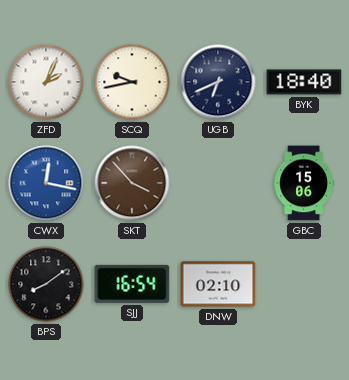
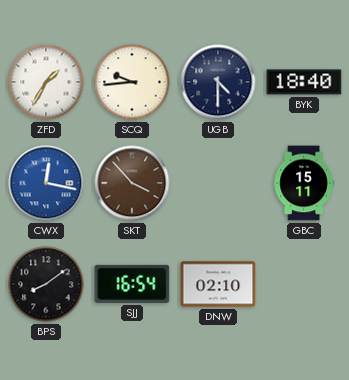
ZFD: 2:04 -> 1:35 (46, 82)
SCQ: 9:43 -> 9:44 (132, 82)
UGB: 6:41 -> 4:30 (218, 82)
GBC: 15:06 -> 15:11 (304, 183)
